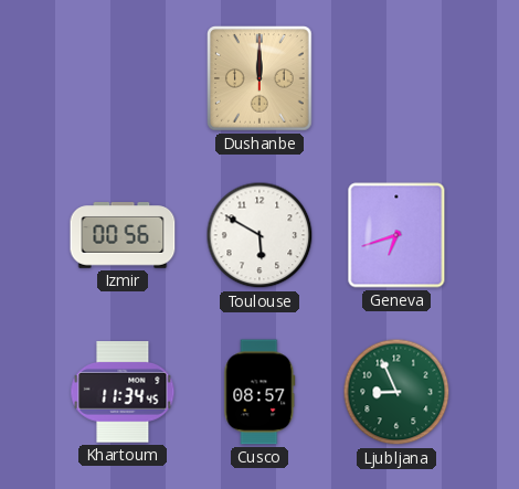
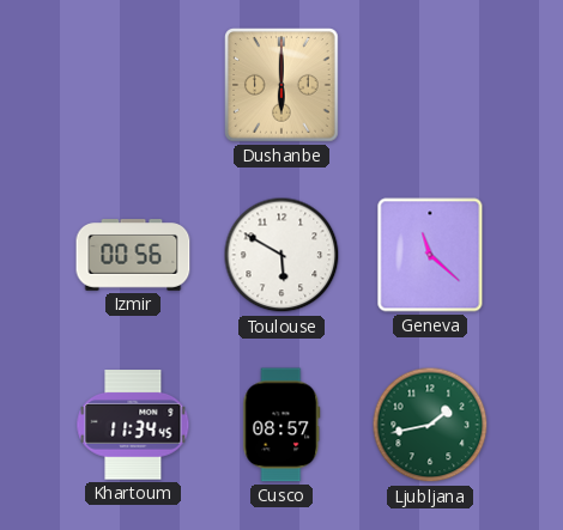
Dushanbe: 12:00 -> 6:00 (283, 86)
Geneva: 6:42 -> 11:22 (430, 255)
Ljubljana: 8:56 -> 1:43 (430, 425)
